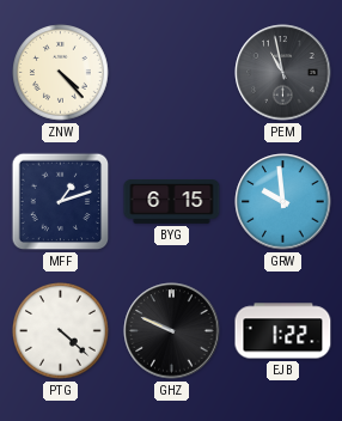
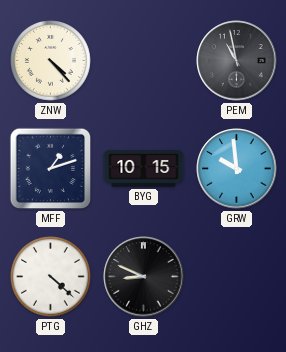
BYG: 6:15 -> 10:15 (144, 169)
GHZ: 9:49 -> 8:49 (144, 277)
EJB: 1:22 -> none (283, 331)
